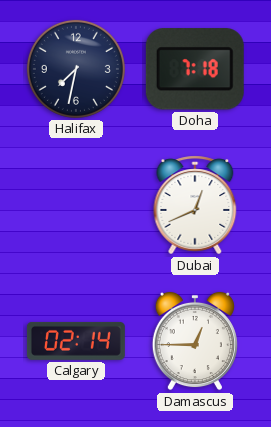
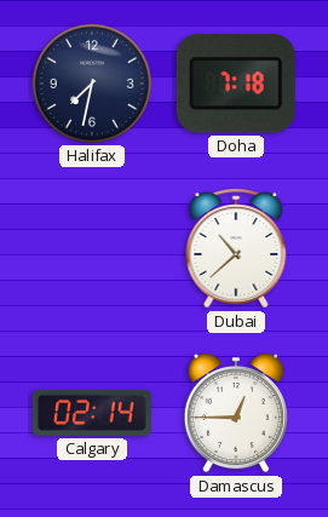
Dubai: 12:41 -> 10:38 (236, 248)
